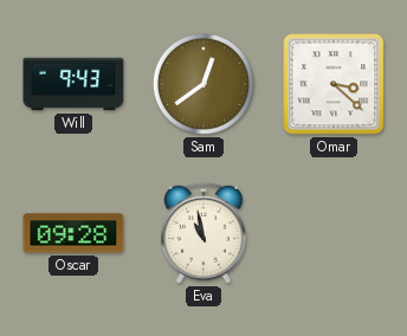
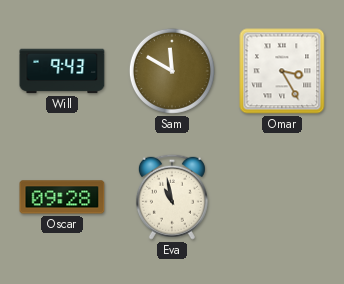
Sam: 12:39 -> 11:50 (172, 71)
Omar: 3:22 -> 3:25 (282, 71)
